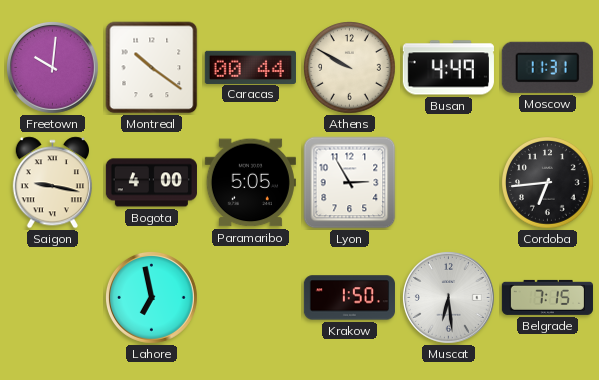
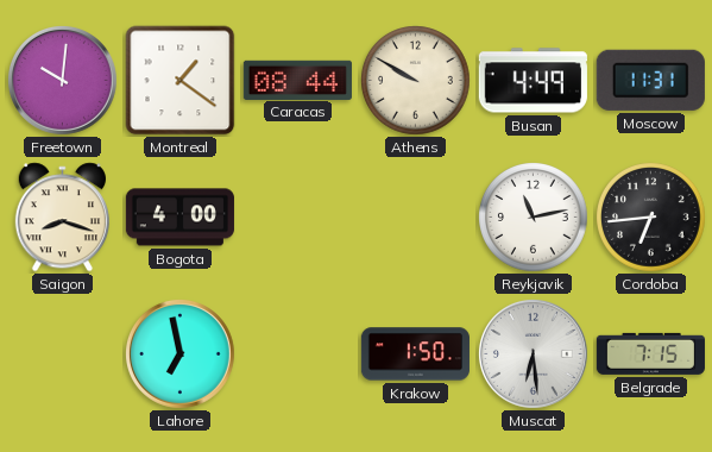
Montreal: 10:21 -> 1:21 (181, 81)
Caracas: 00:44 -> 08:44 (297, 80)
Saigon: 9:17 -> 8:18 (62, 218)
Paramaribo: 5:05 -> none (250, 183)
Lyon: 2:55 -> none (350, 183)
Reykjavik: none -> 11:13 (534, 218)
